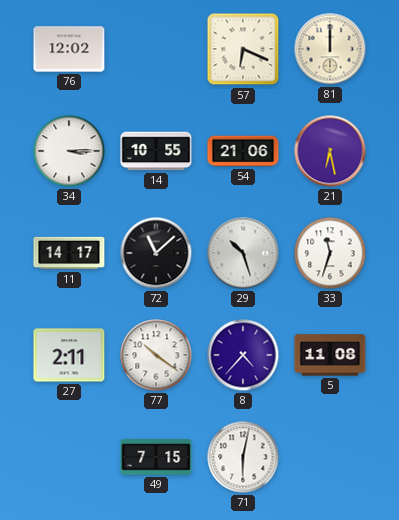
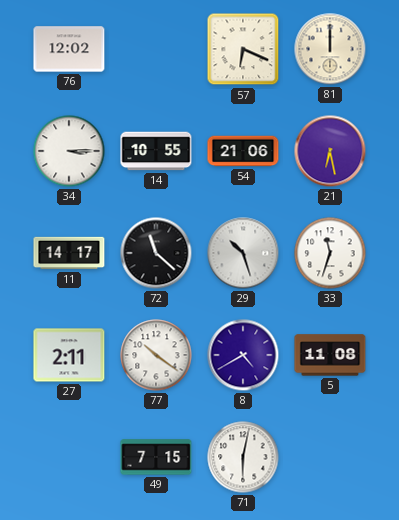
72: 11:08 -> 11:22 (156, 253)
8: 4:37 -> 4:40 (243, 355)
